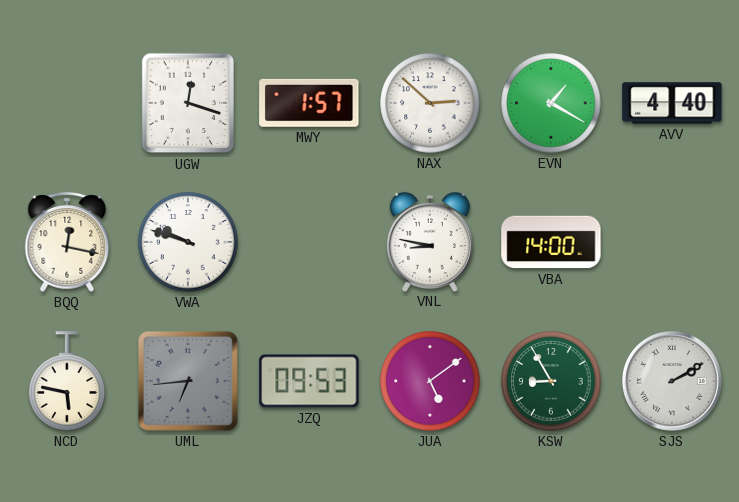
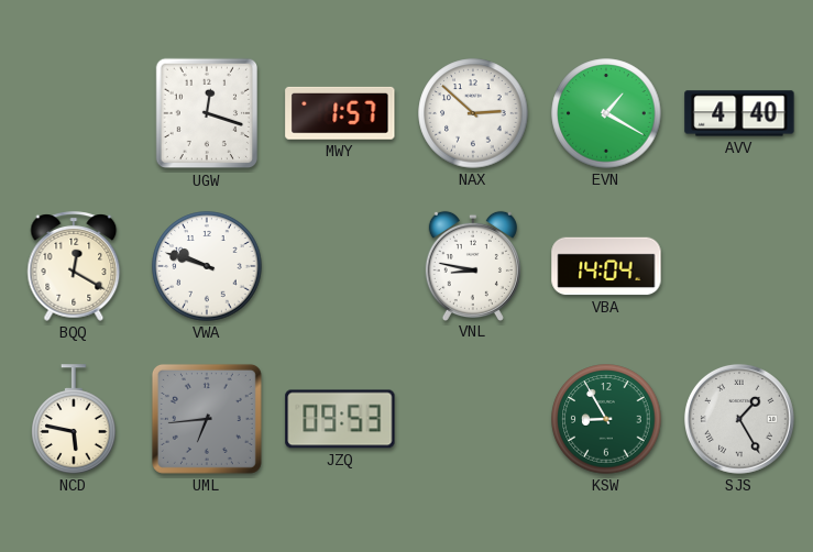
BQQ: 12:17 -> 12:20 (74, 266)
VBA: 14:00 -> 14:04 (606, 266)
JUA: 5:09 -> none (430, 381)
SJS: 2:10 -> 1:25 (739, 419)
